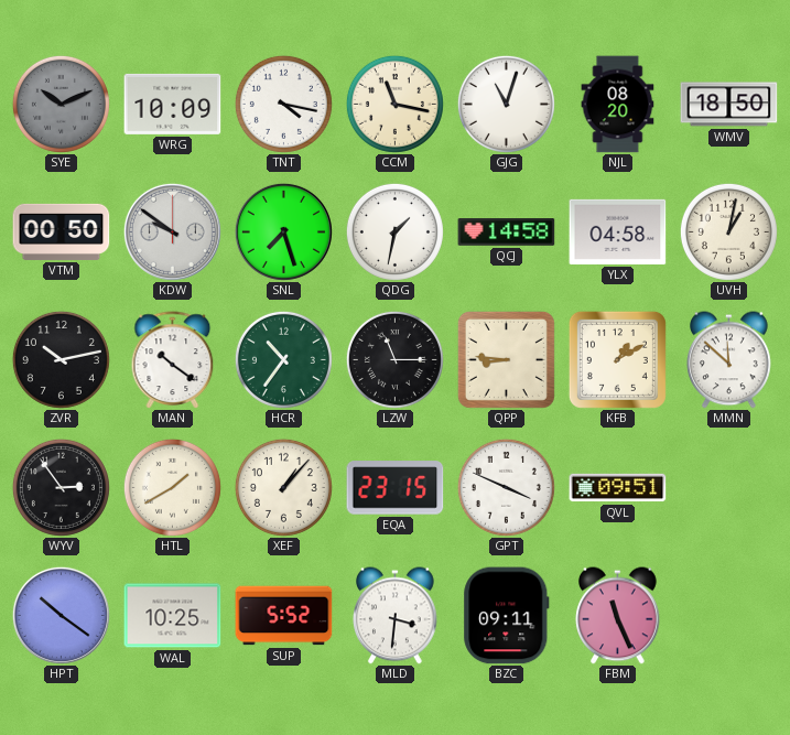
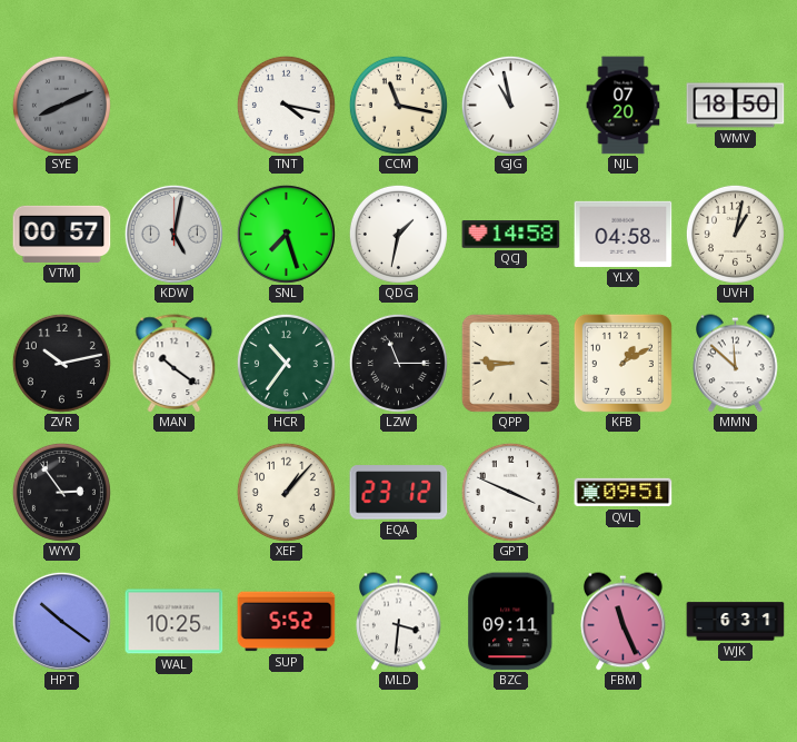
SYE: 10:11 -> 8:11 (61, 105)
WRG: 10:09 -> none (173, 104)
GJG: 11:03 -> 10:58 (510, 105)
NJL: 08:20 -> 07:20 (624, 106)
VTM: 00:50 -> 00:57 (62, 234)
KDW: 9:51 -> 5:02 (173, 234)
HTL: 1:40 -> none (172, 487)
EQA: 23:15 -> 23:12 (399, 493)
WJK: none -> 6:31 (736, 622)
